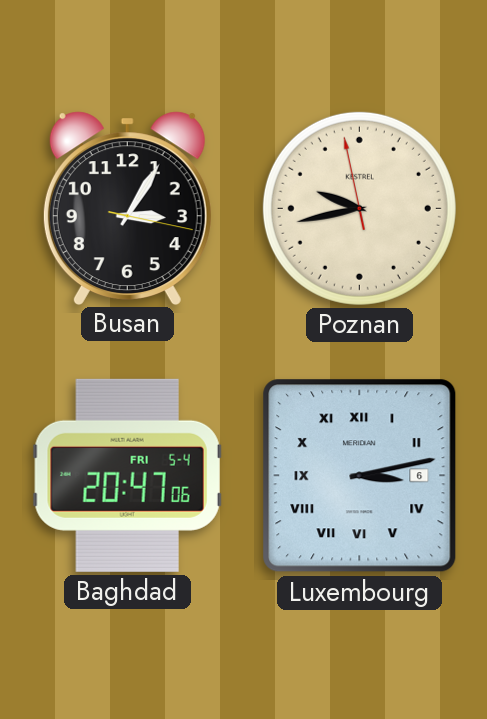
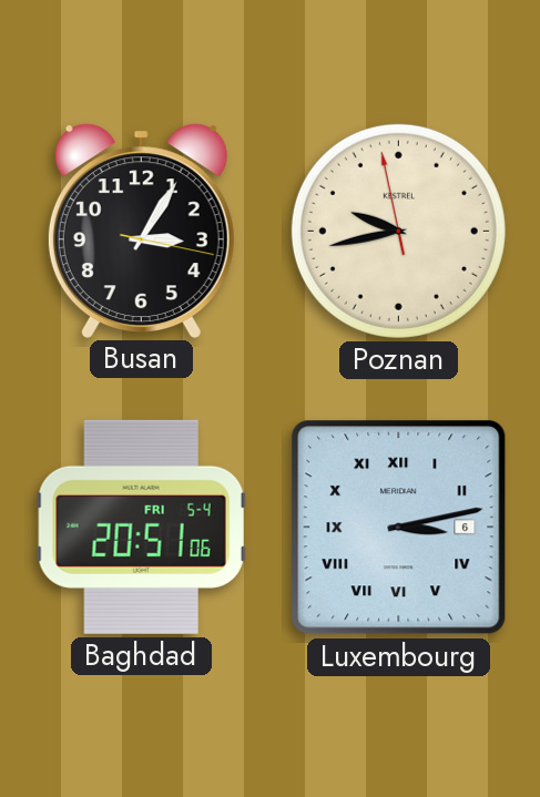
Baghdad: 20:47 -> 20:51 (141, 527)
